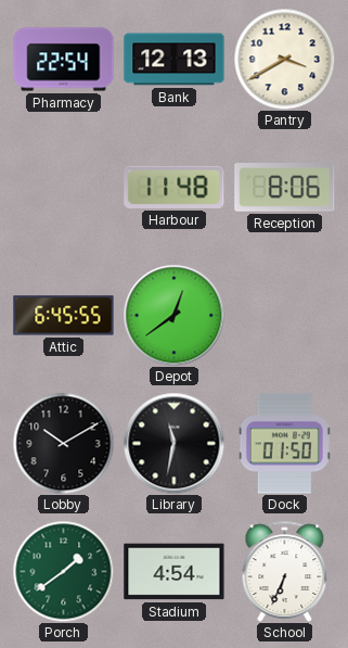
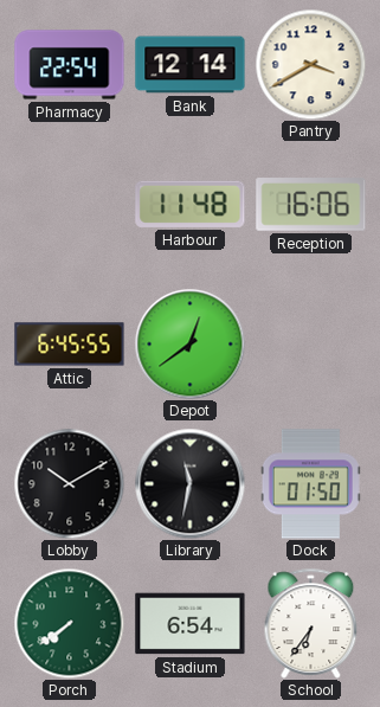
Bank: 12:13 -> 12:14 (191, 65)
Reception: 8:06 -> 16:06 (311, 205)
Porch: 1:39 -> 7:39 (69, 623)
Stadium: 4:54 -> 6:54 (191, 624)
School: 6:34 -> 6:36 (311, 623)
